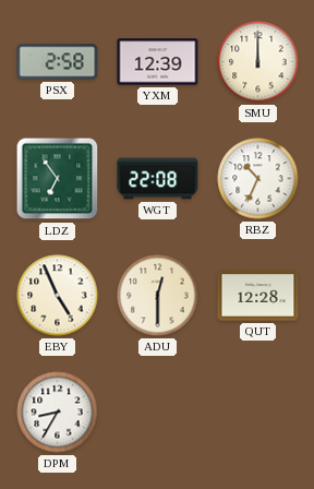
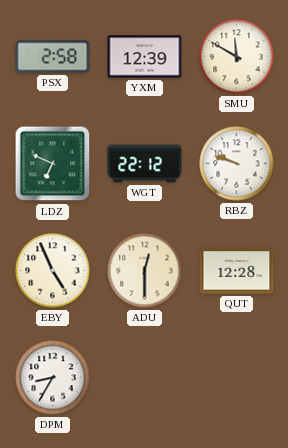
SMU: 12:00 -> 11:50 (237, 57)
LDZ: 6:54 -> 6:49 (53, 164)
WGT: 22:08 -> 22:12 (145, 164)
RBZ: 10:34 -> 9:48 (237, 164)
